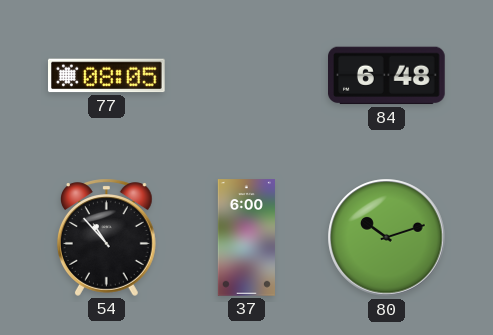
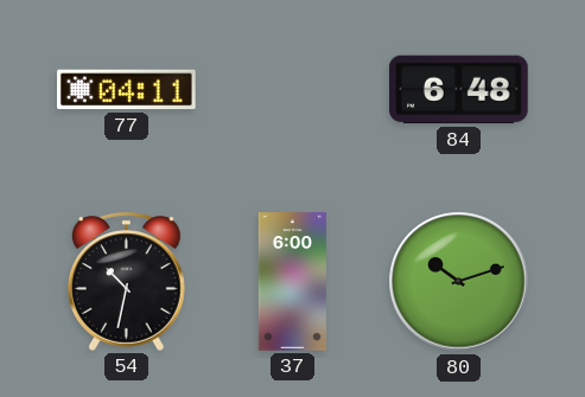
77: 08:05 -> 04:11 (127, 90)
54: 10:53 -> 10:32 (126, 281)
